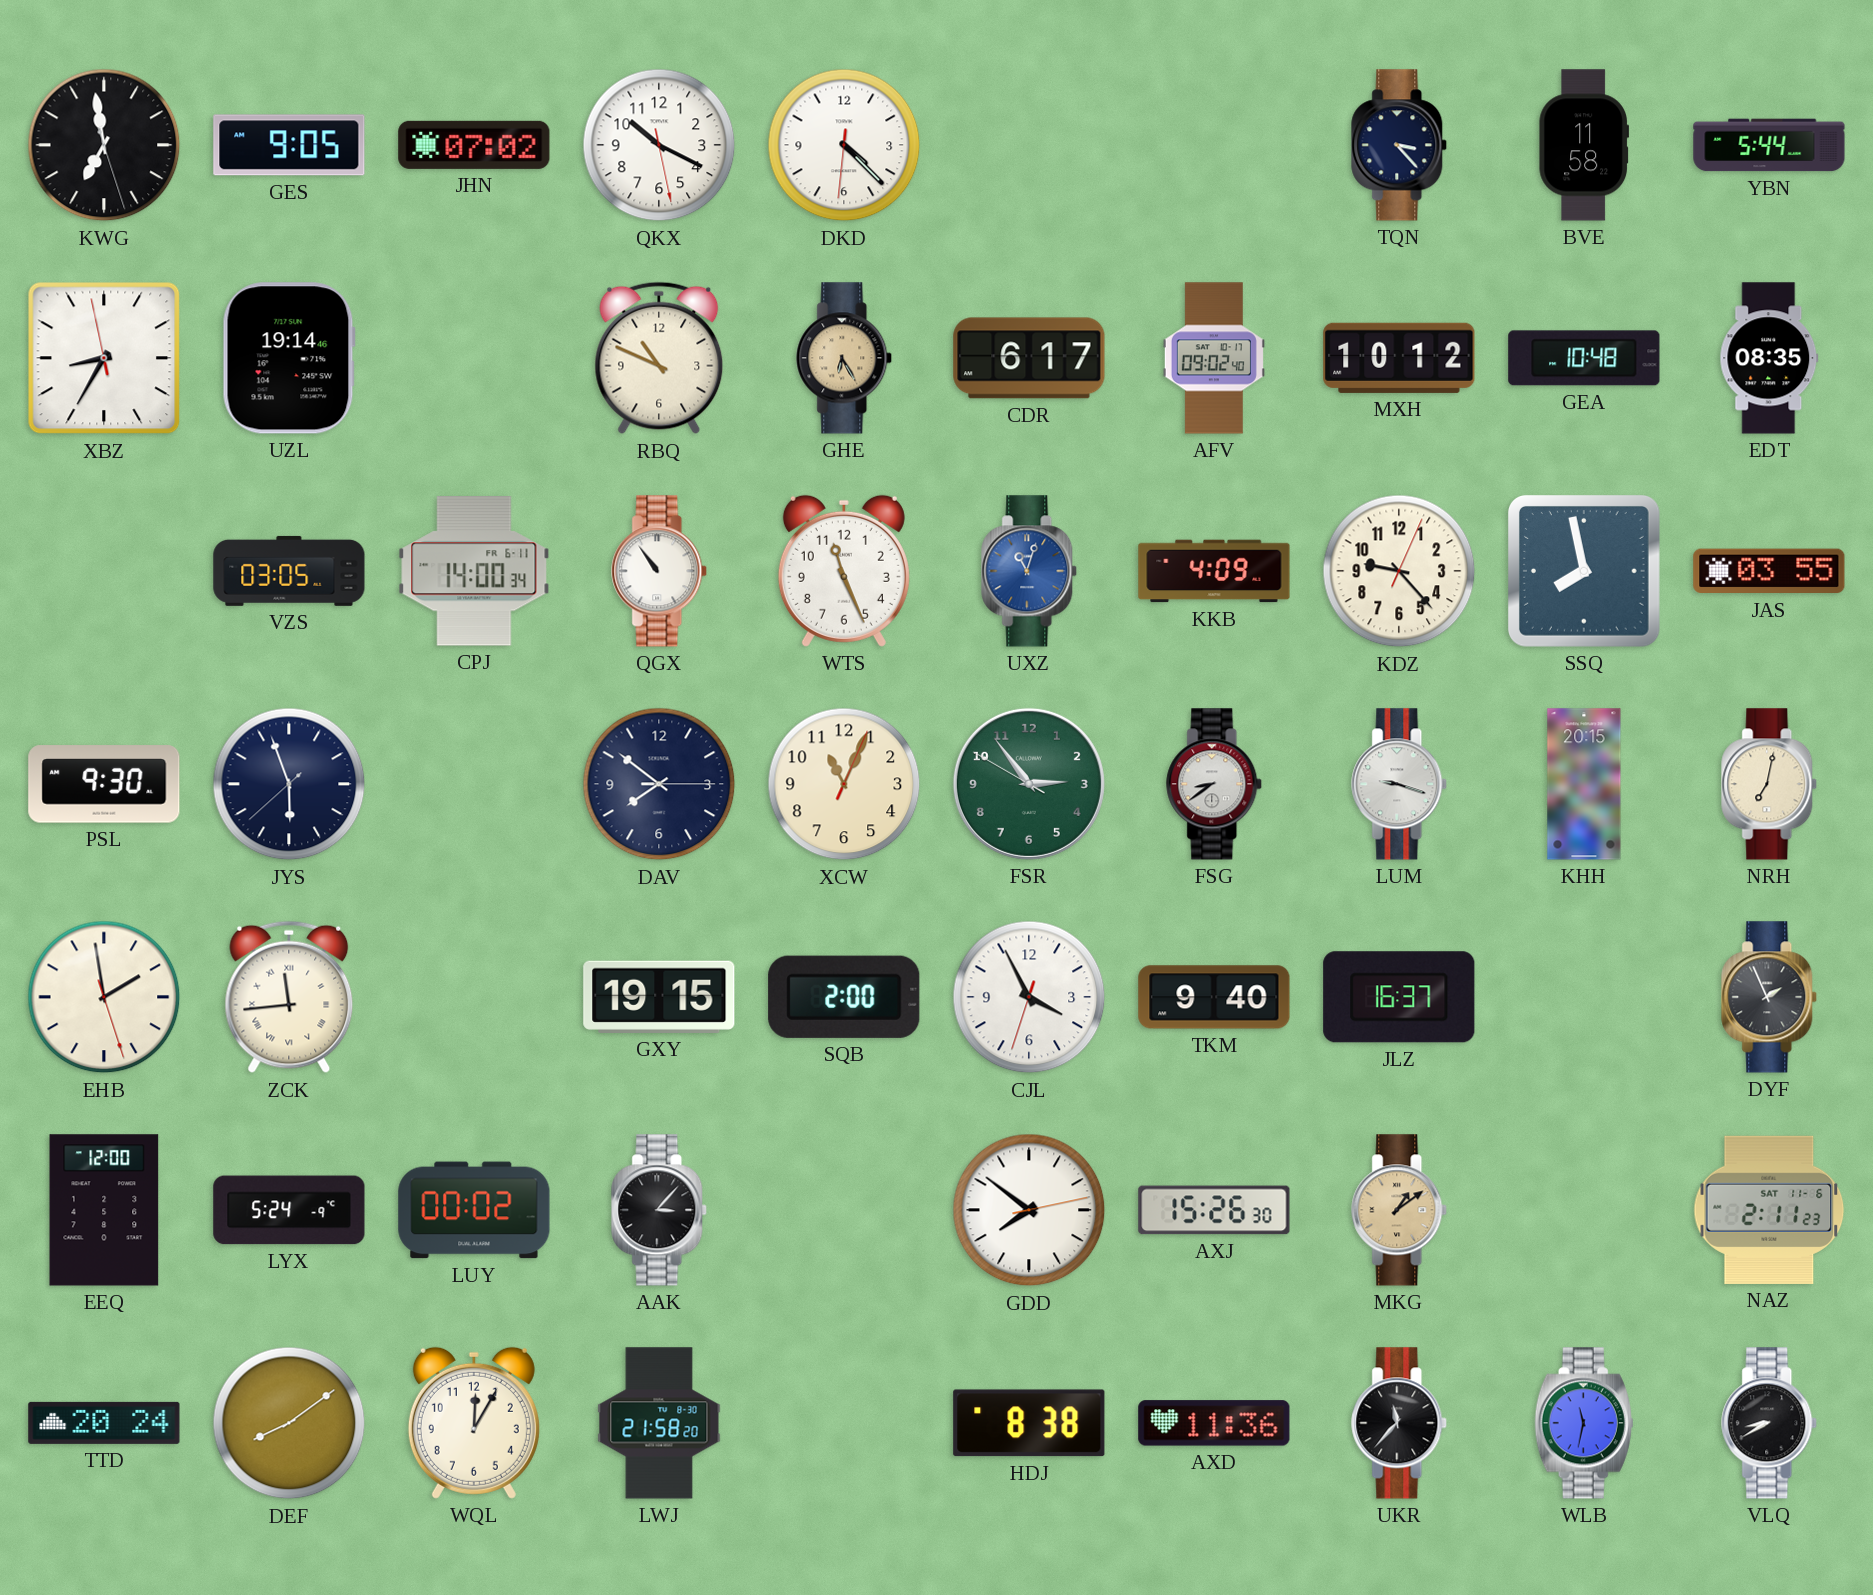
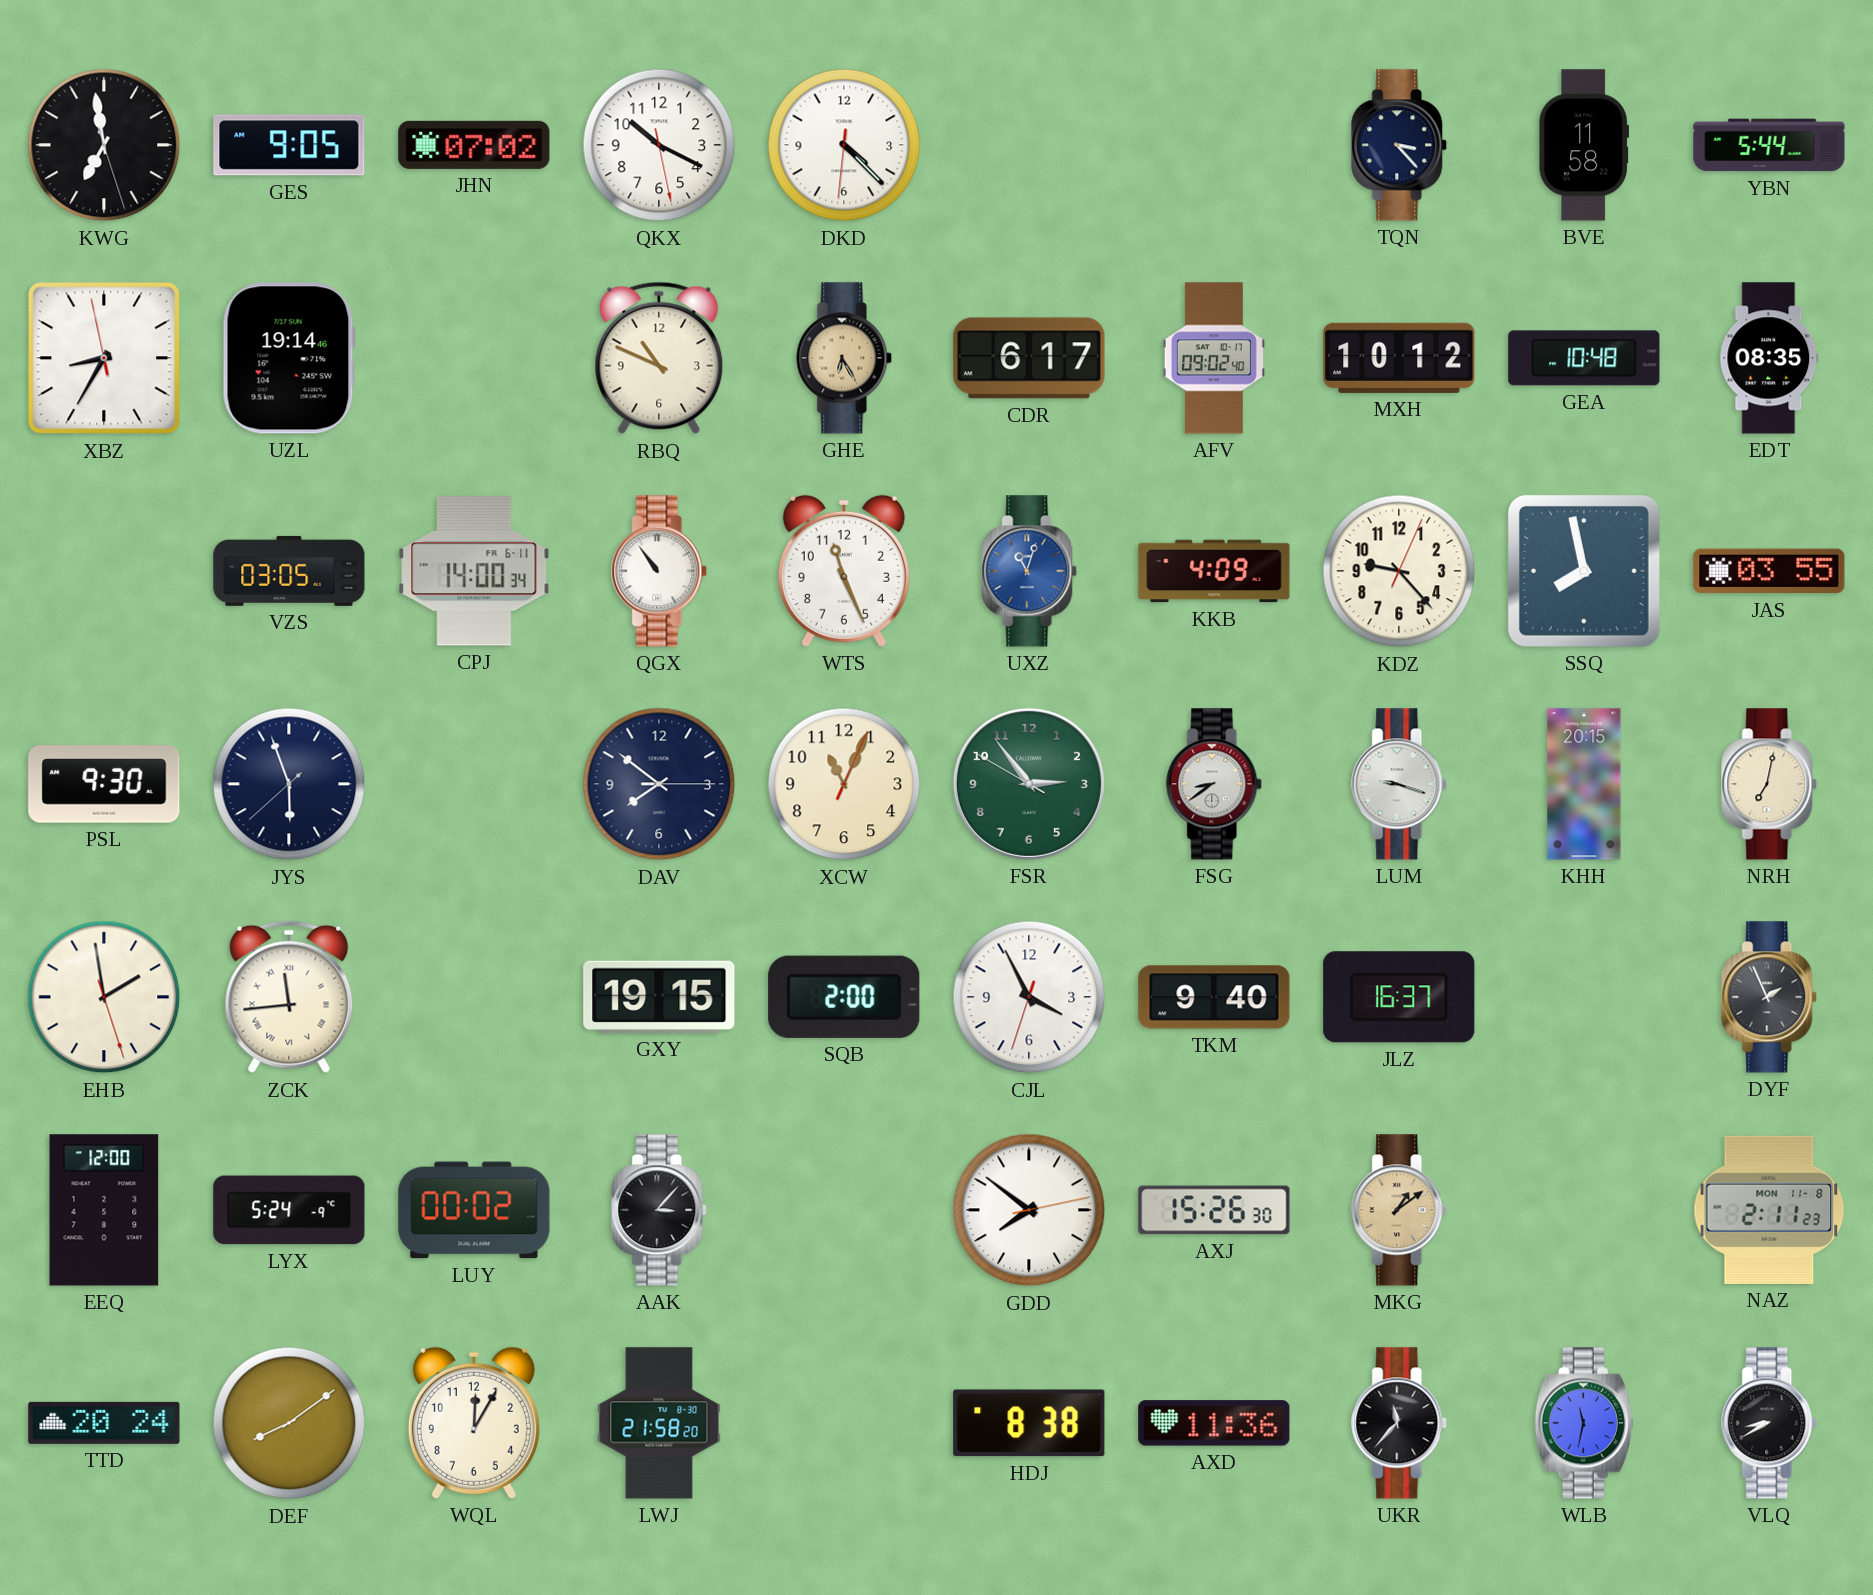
NAZ date: SAT 11-6 -> MON 11-8 (1769, 1210)
